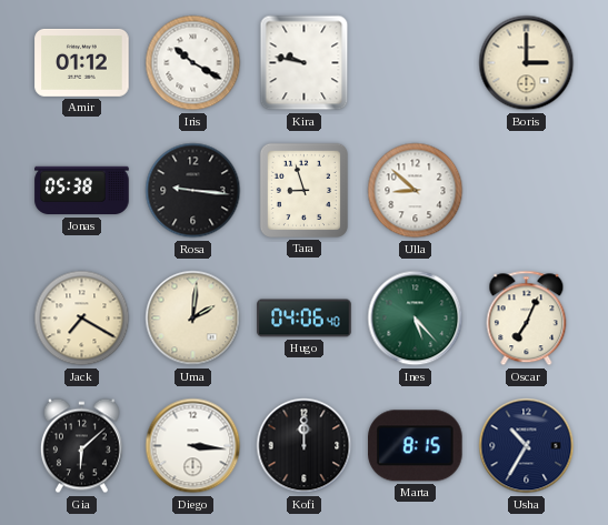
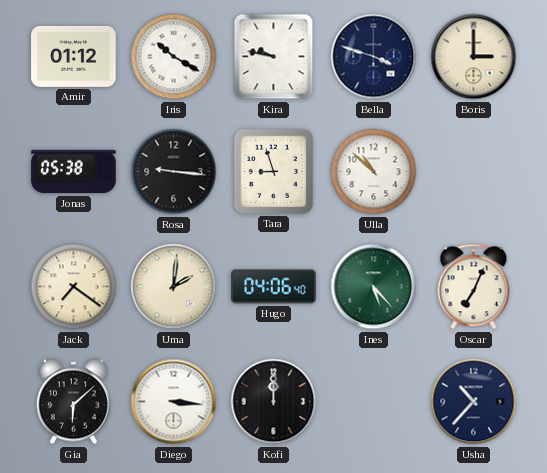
Bella: none -> 3:48 (374, 57)
Ulla: 8:52 -> 10:52 (374, 172)
Jack: 7:20 -> 7:21 (74, 287)
Marta: 8:15 -> none (416, 446)
Usha: 10:35 -> 10:37 (474, 402)
